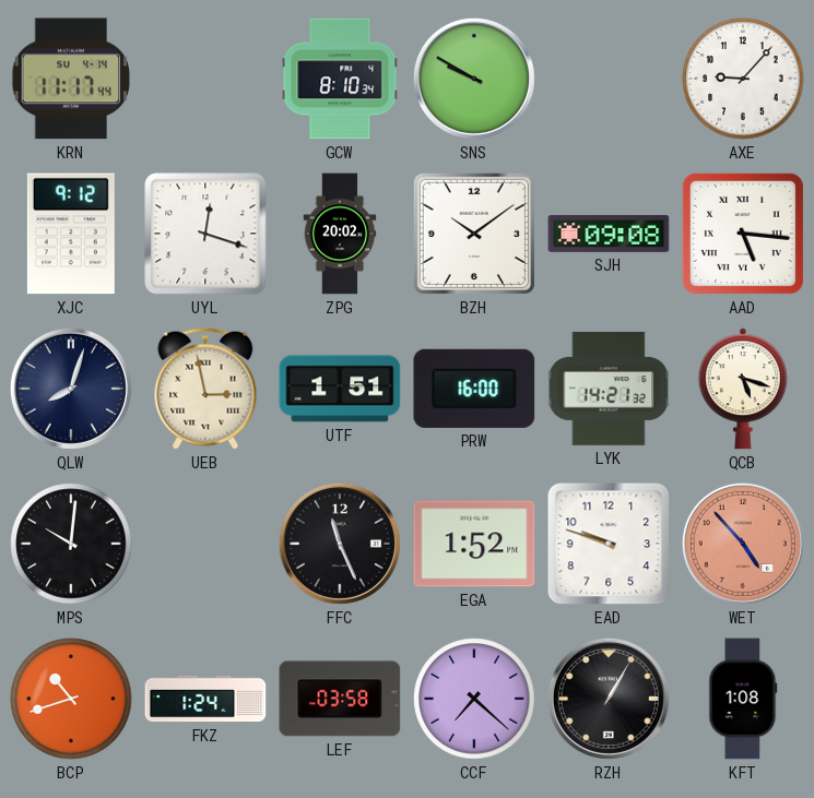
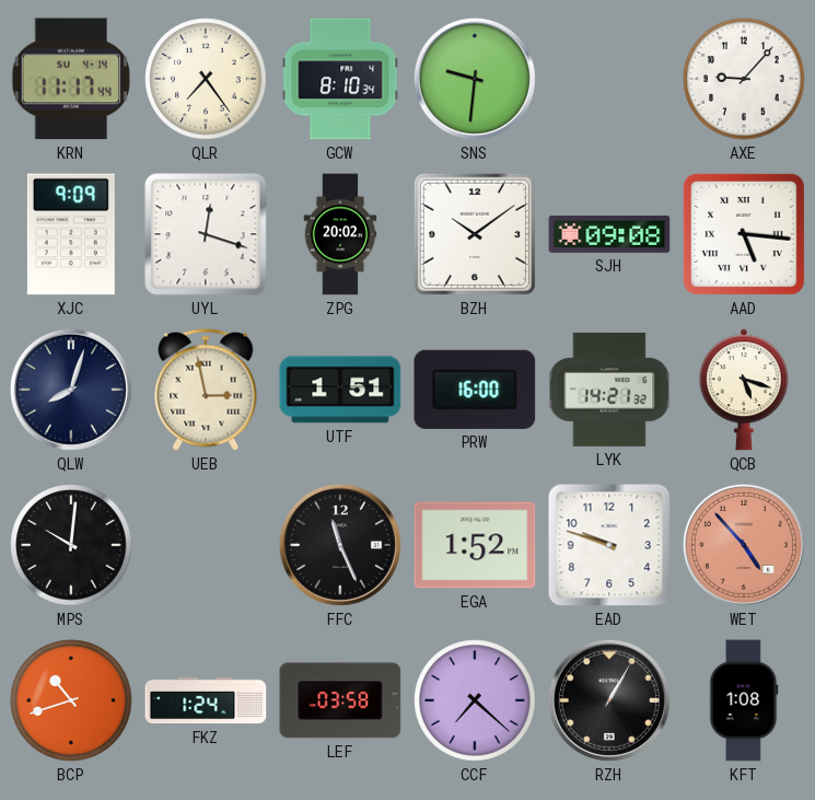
QLR: none -> 7:24 (206, 79)
SNS: 9:50 -> 9:31 (475, 79)
XJC: 9:12 -> 9:09 (71, 234)
